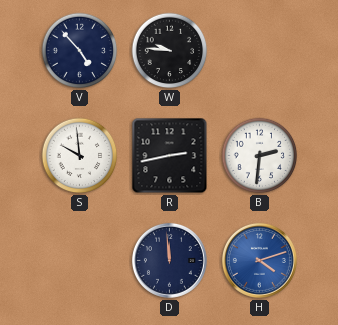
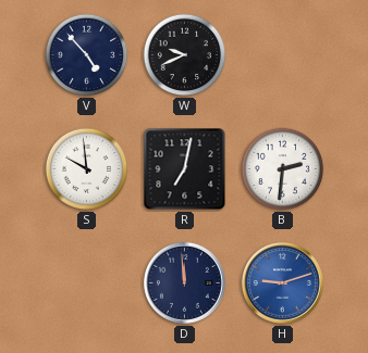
W: 9:46 -> 9:41 (185, 55)
R: 2:43 -> 7:02 (185, 169)
H: 4:12 -> 9:12 (282, 282)
